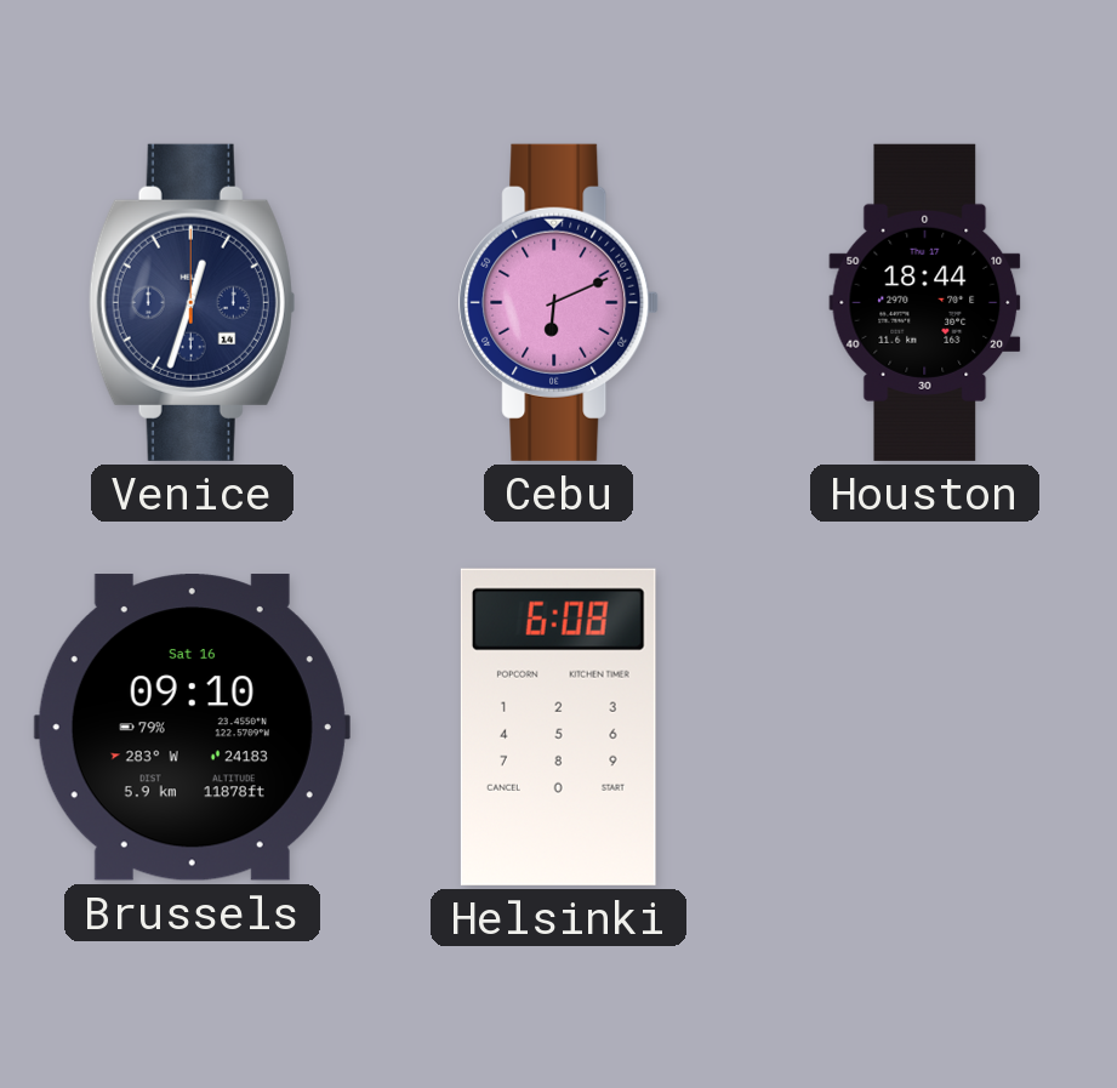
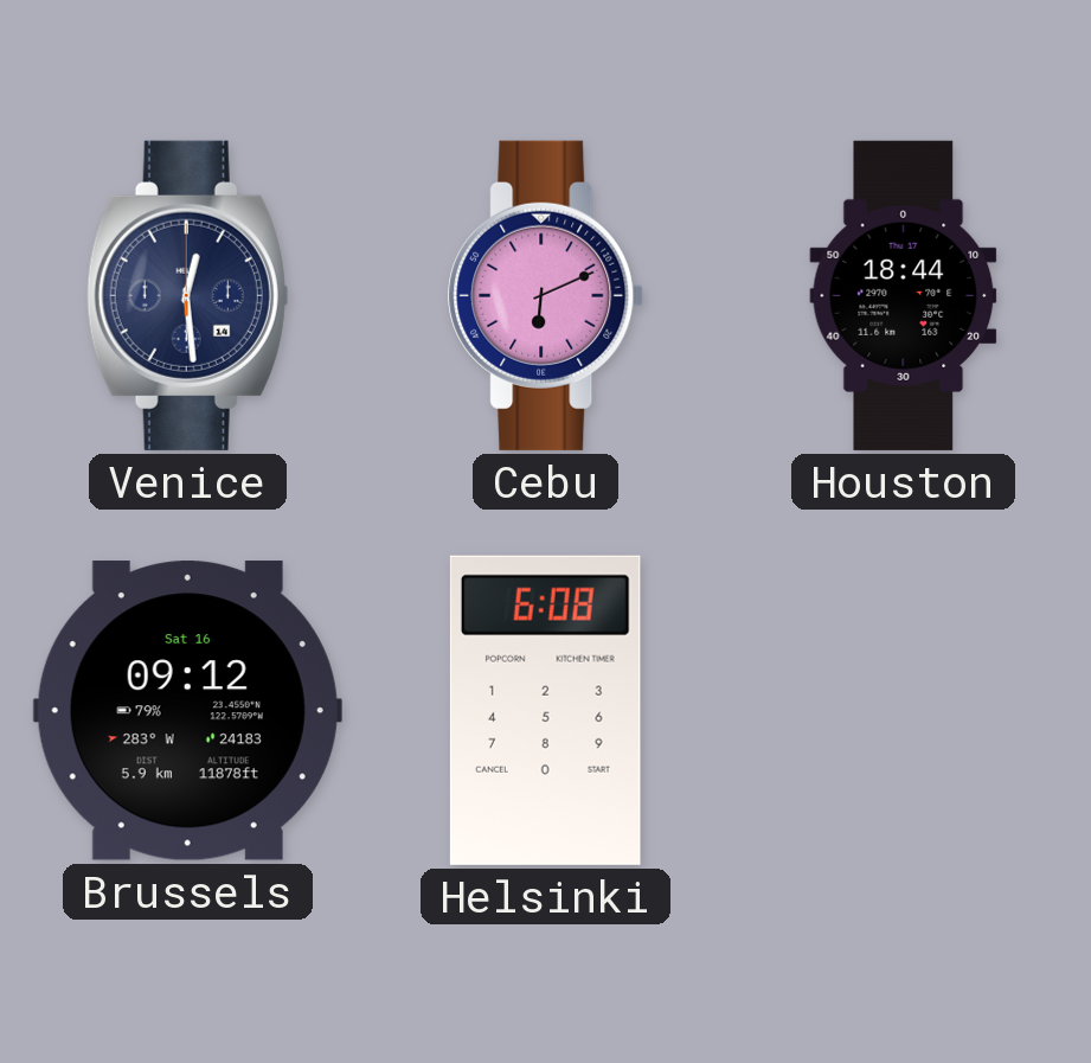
Venice: 12:33 -> 12:29 (187, 295)
Brussels: 09:10 -> 09:12 (187, 711)
